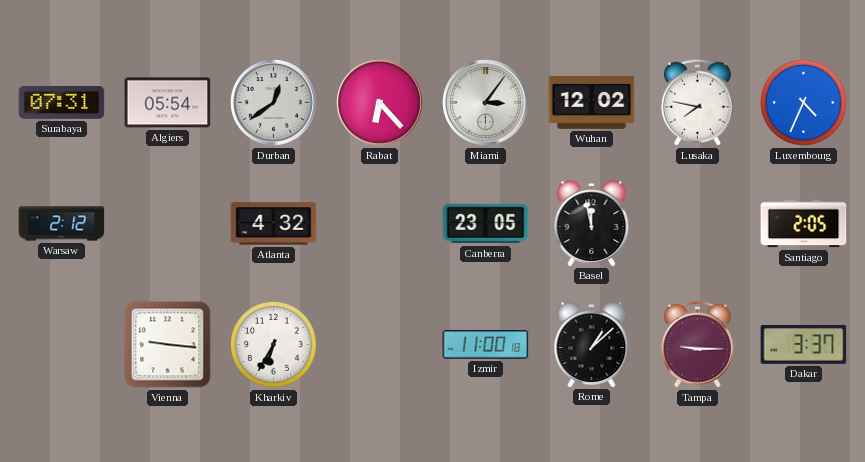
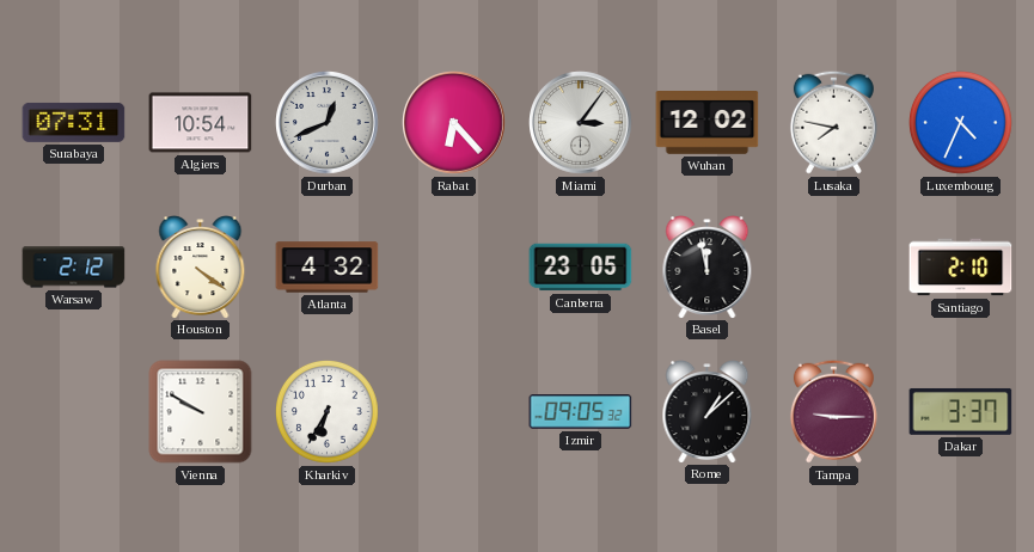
Algiers: 05:54 -> 10:54 (201, 123)
Durban: 12:39 -> 12:41 (328, 123)
Houston: none -> 4:21 (201, 268)
Santiago: 2:05 -> 2:10 (961, 268)
Vienna: 9:16 -> 9:50 (201, 412)
Izmir: 11:00 -> 09:05 (581, 412)
